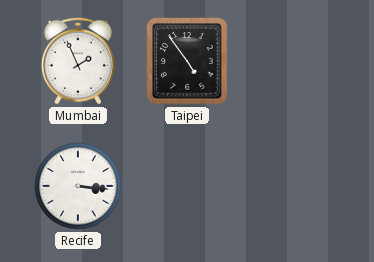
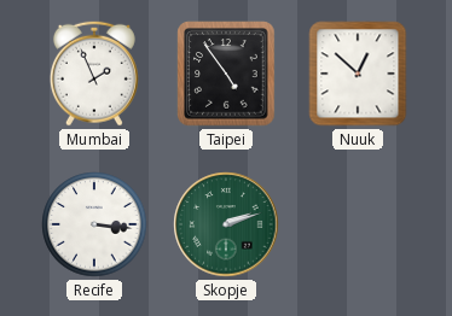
Nuuk: none -> 12:52 (358, 74)
Skopje: none -> 2:12 (226, 224)
